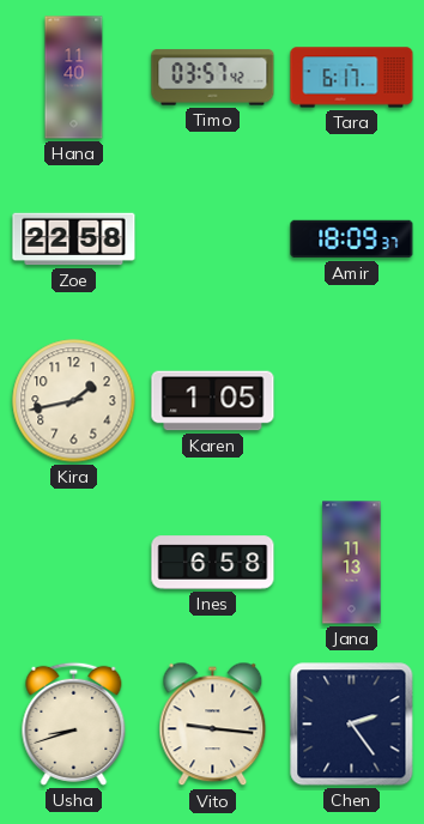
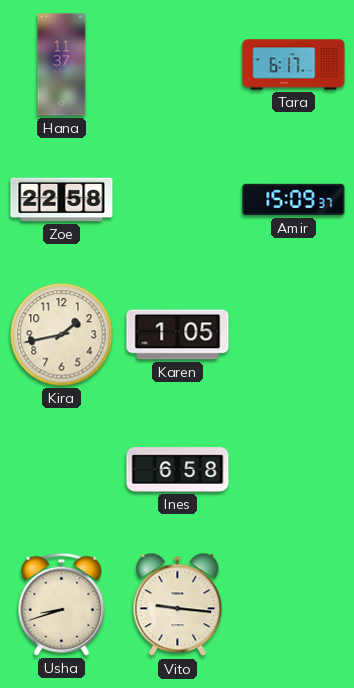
Hana: 11:40 -> 11:37 (62, 65)
Timo: 03:57 -> none (213, 78)
Amir: 18:09 -> 15:09 (294, 200)
Jana: 11:13 -> none (352, 563)
Chen: 2:24 -> none (352, 725)
